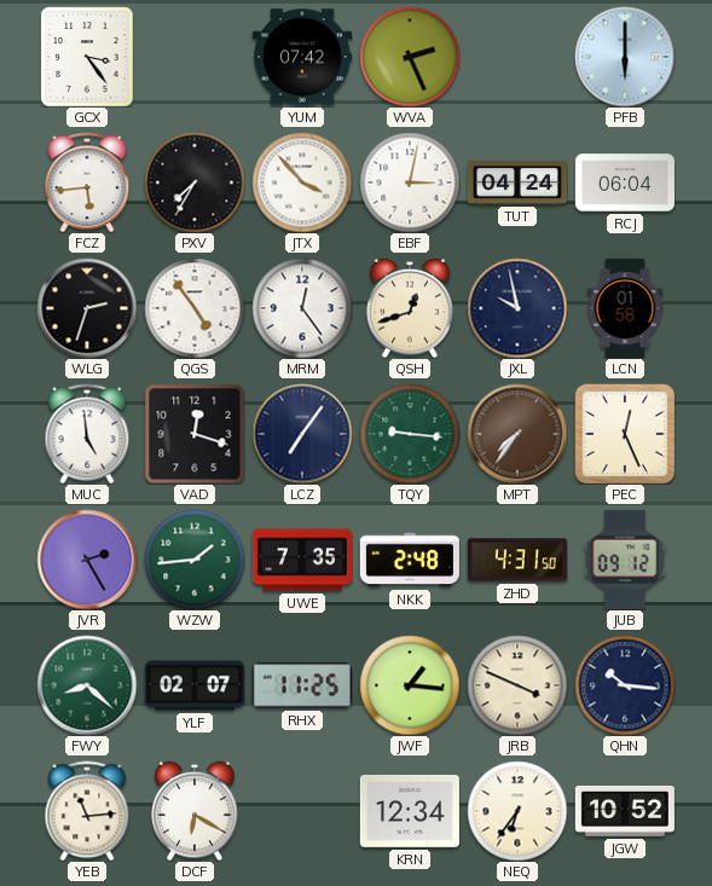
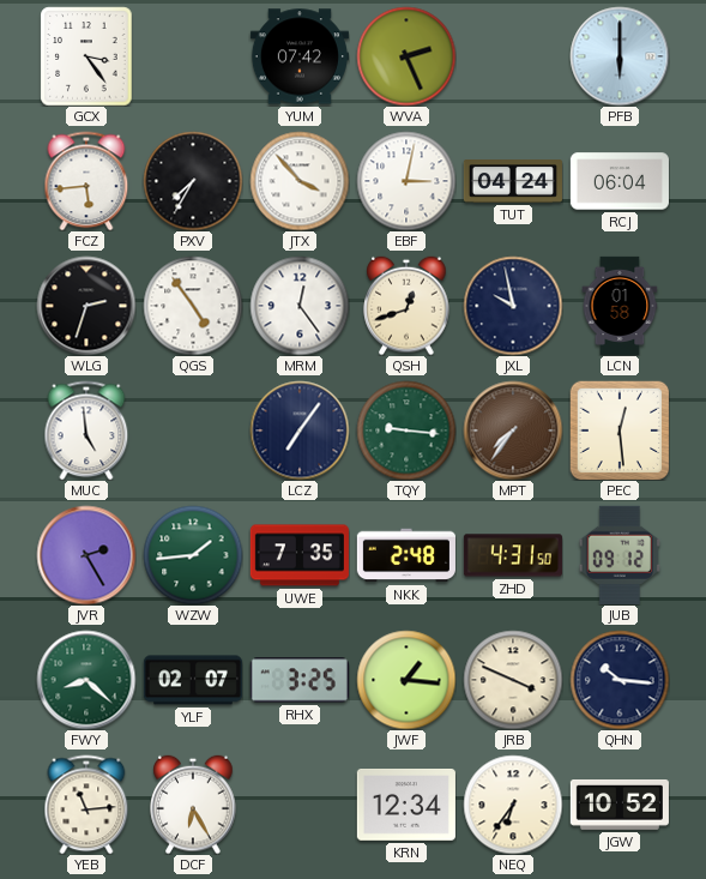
VAD: 12:18 -> none (195, 434)
PEC: 12:26 -> 12:29 (620, 431)
RHX: 11:25 -> 3:25 (300, 680)
DCF: 6:20 -> 6:25 (193, 805)
